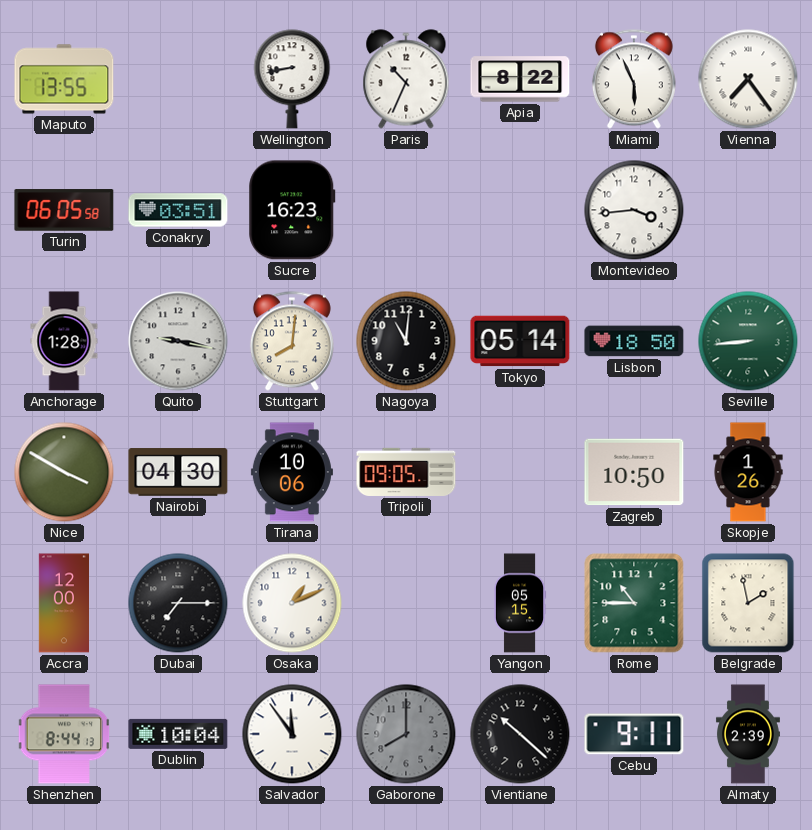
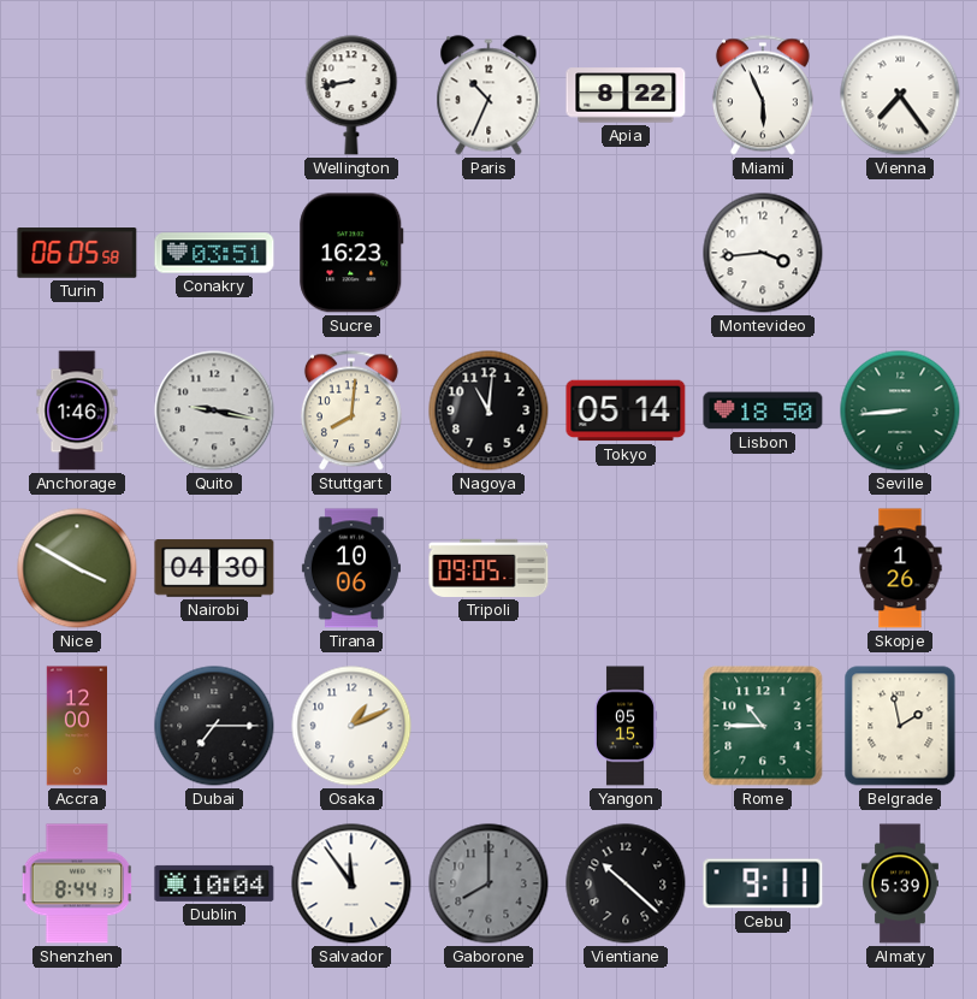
Maputo: 13:55 -> none (64, 79)
Anchorage: 1:28 -> 1:46 (77, 410)
Zagreb: 10:50 -> none (634, 472)
Almaty: 2:39 -> 5:39 (900, 883)
